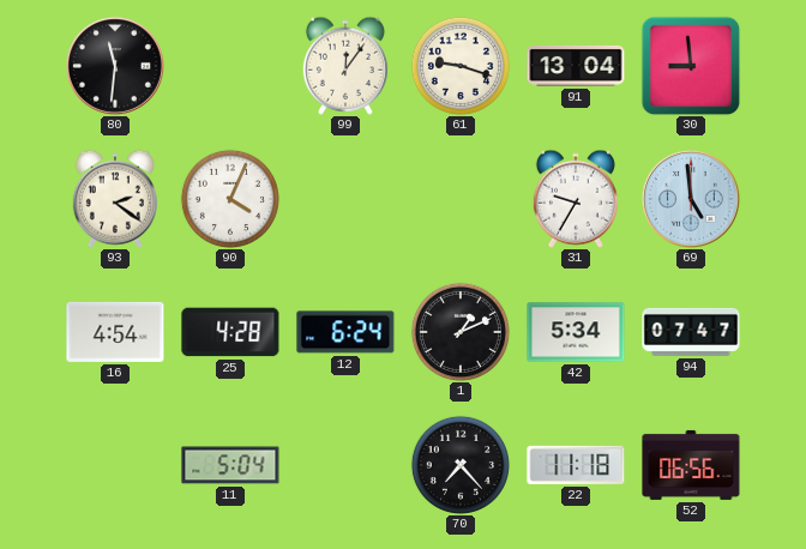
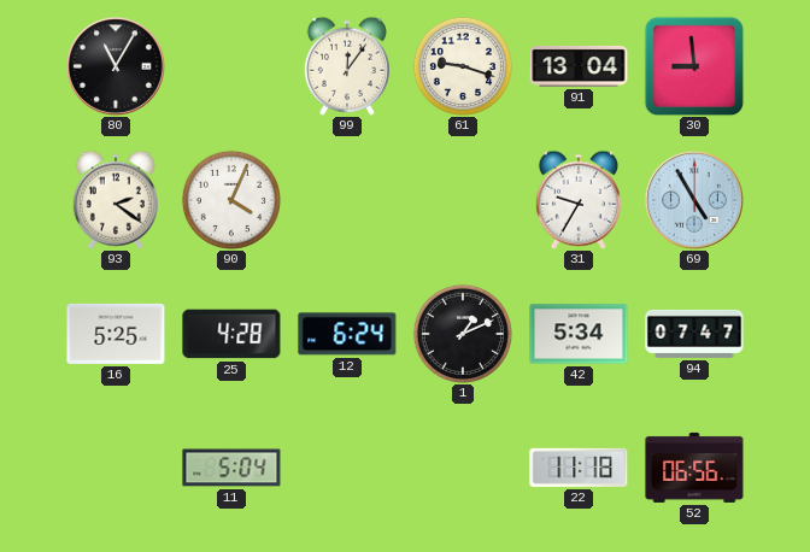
80: 11:31 -> 11:05 (116, 66)
69: 4:59 -> 4:55 (694, 200)
16: 4:54 -> 5:25 (116, 334)
70: 7:23 -> none (461, 465)
